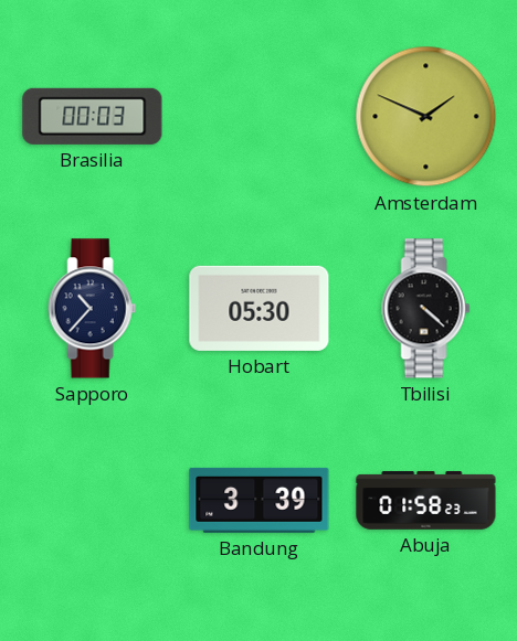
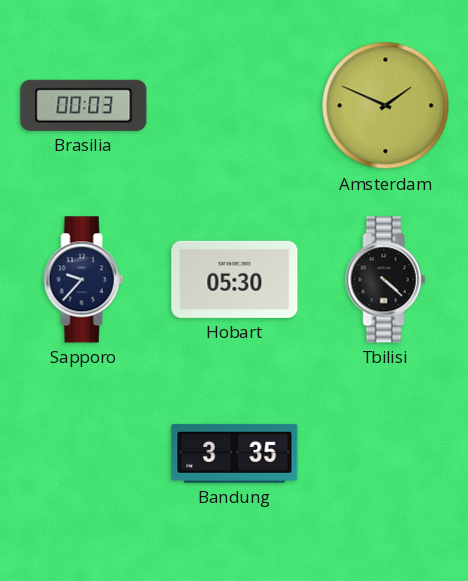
Sapporo: 10:37 -> 9:37 (84, 280)
Bandung: 3:39 -> 3:35 (235, 453)
Abuja: 01:58 -> none (426, 501)
